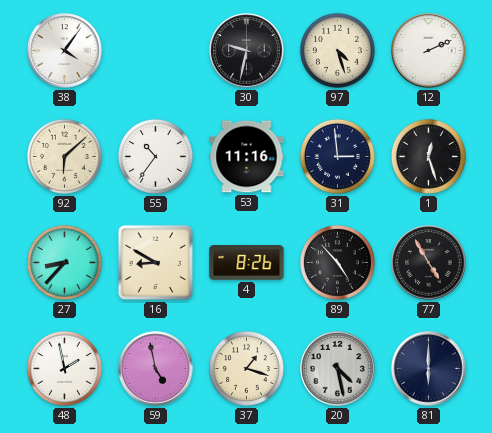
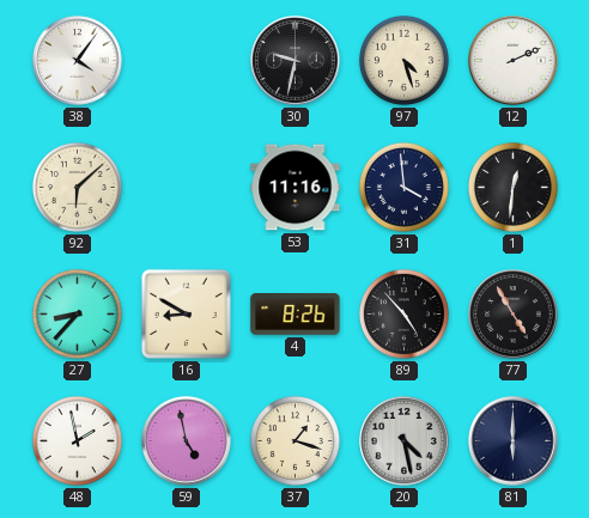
55: 10:36 -> none (155, 156)
31: 2:59 -> 3:59 (403, 187)
1: 12:27 -> 12:31 (512, 187)
